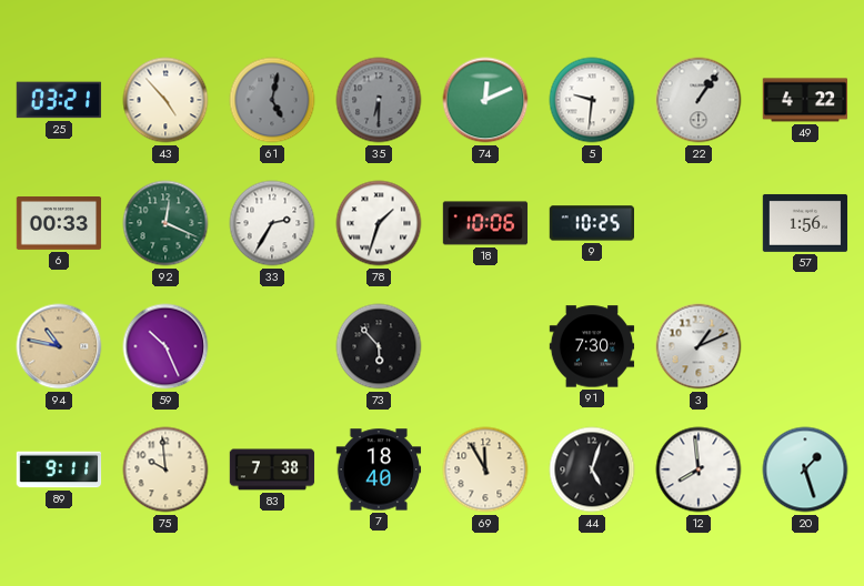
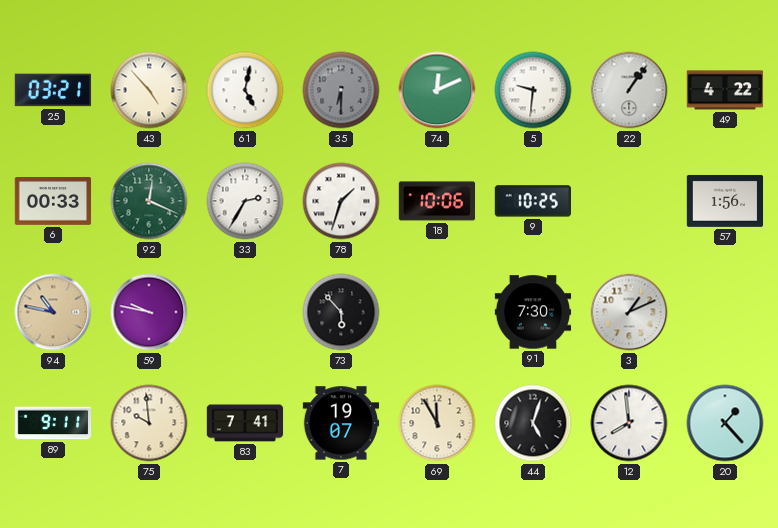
61 dial: grey -> white (245, 90)
59: 10:26 -> 9:47 (149, 312)
83: 7:38 -> 7:41 (245, 423)
7: 18:40 -> 19:07 (341, 423)
20: 1:27 -> 1:23 (725, 423)
